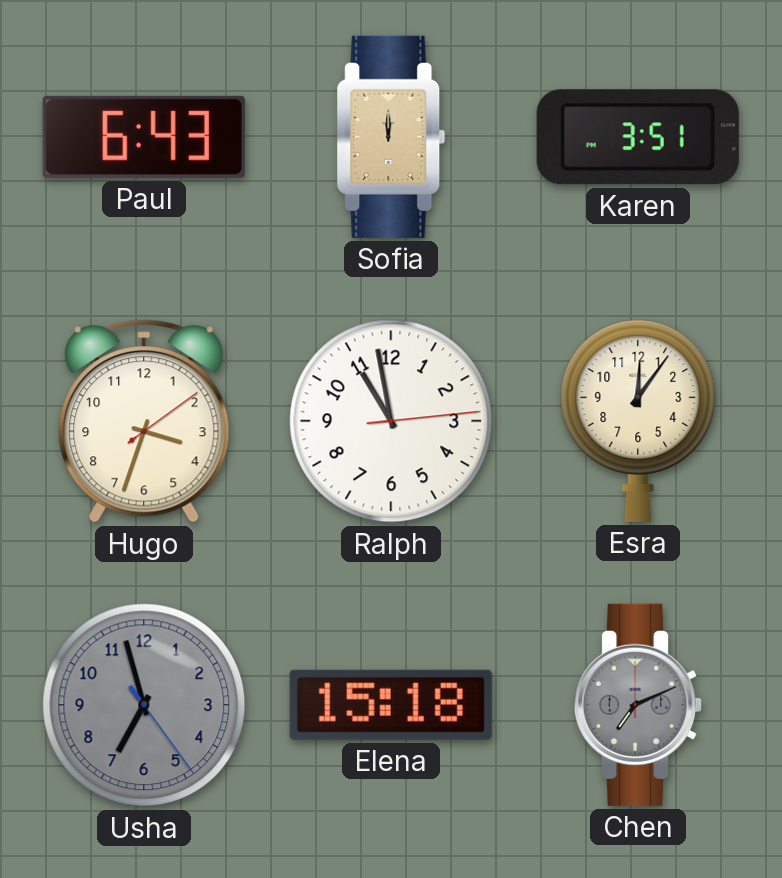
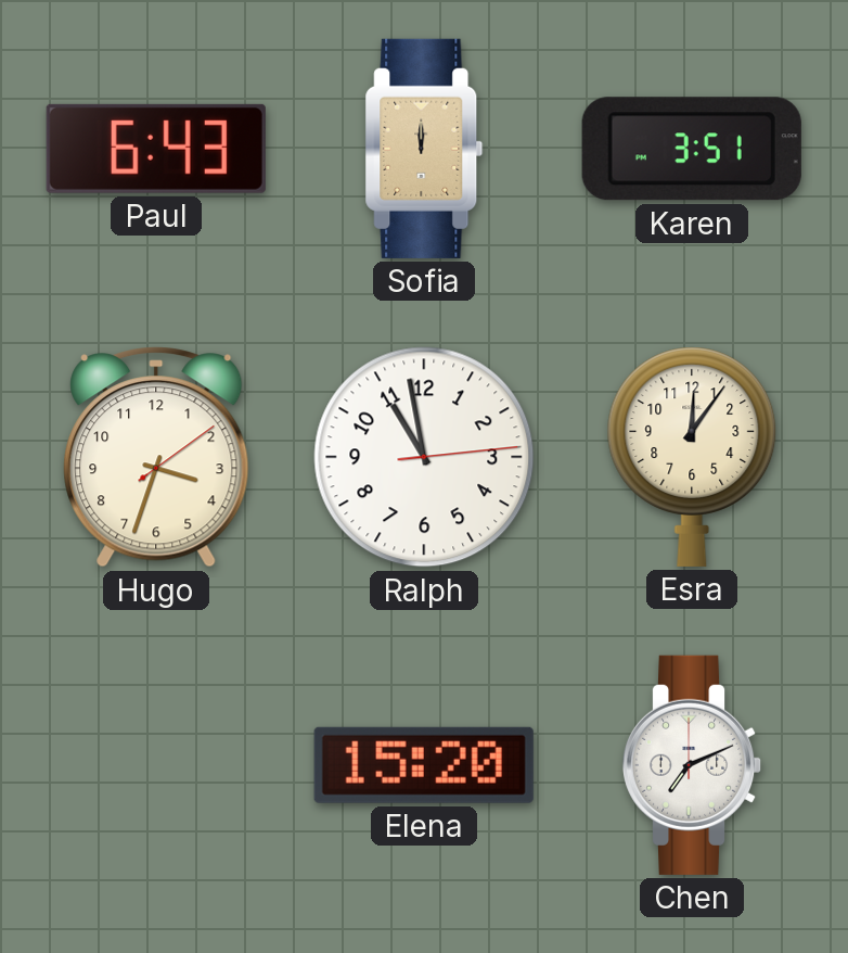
Usha: 6:57 -> none (144, 705)
Elena: 15:18 -> 15:20 (424, 765)
Chen dial: grey -> white (692, 765)
